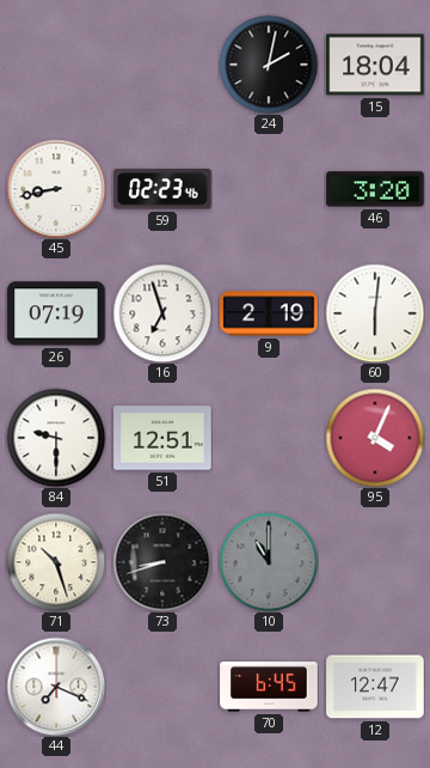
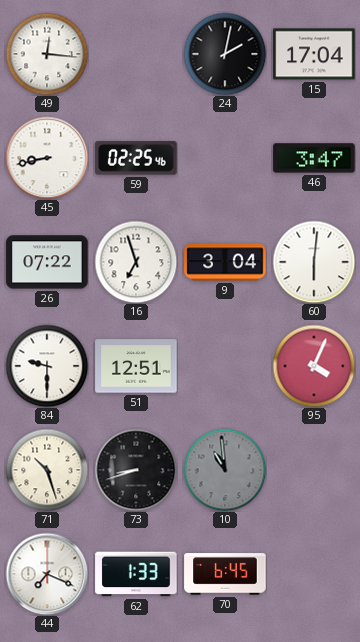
49: none -> 12:16 (47, 54)
15: 18:04 -> 17:04 (314, 54)
59: 02:23 -> 02:25 (136, 158)
46: 3:20 -> 3:47 (314, 158)
26: 07:19 -> 07:22 (47, 262)
9: 2:19 -> 3:04 (225, 262)
10: 11:00 -> 10:59 (225, 470)
62: none -> 1:33 (136, 574)
12: 12:47 -> none (375, 687)
